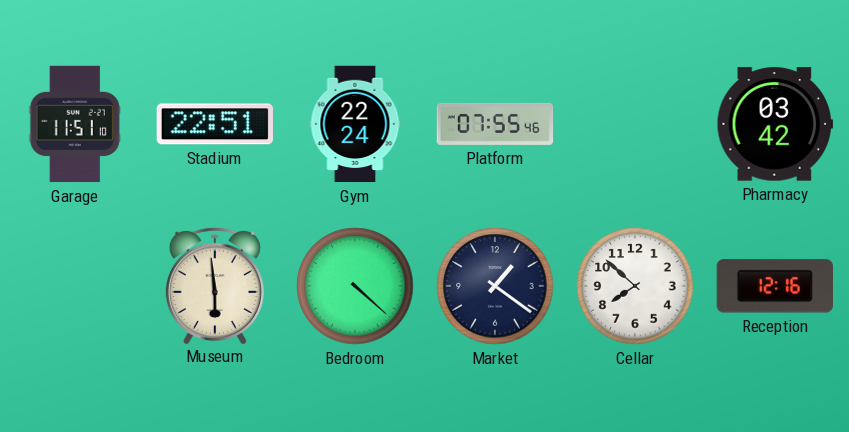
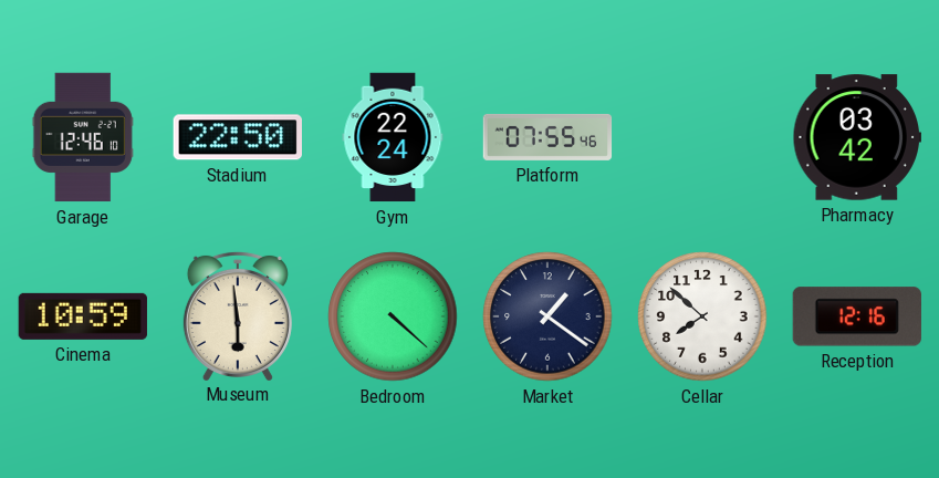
Garage: 11:51 -> 12:46 (83, 137)
Stadium: 22:51 -> 22:50 (238, 137)
Cinema: none -> 10:59 (83, 316)
